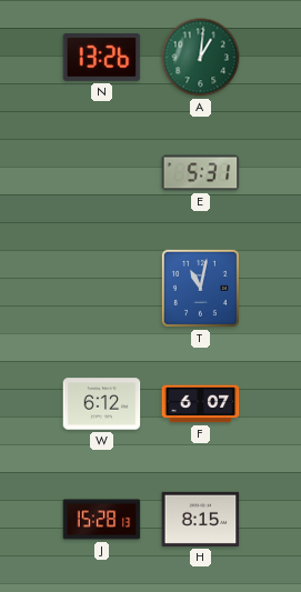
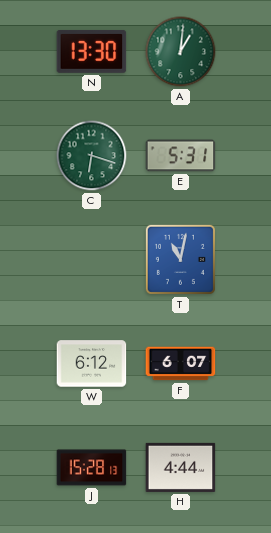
N: 13:26 -> 13:30 (92, 51)
C: none -> 6:18 (92, 156)
H: 8:15 -> 4:44 (181, 467)
